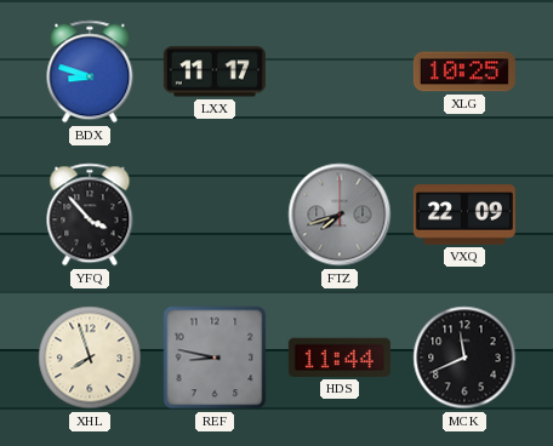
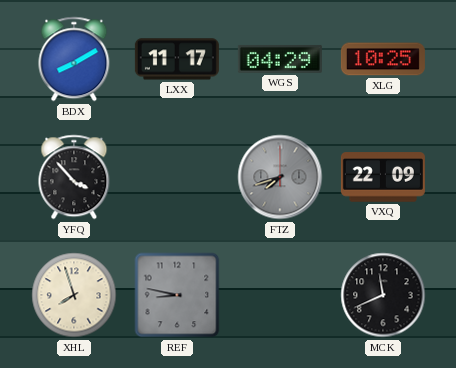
BDX: 8:48 -> 8:10 (74, 59)
WGS: none -> 04:29 (280, 59)
HDS: 11:44 -> none (340, 358)
